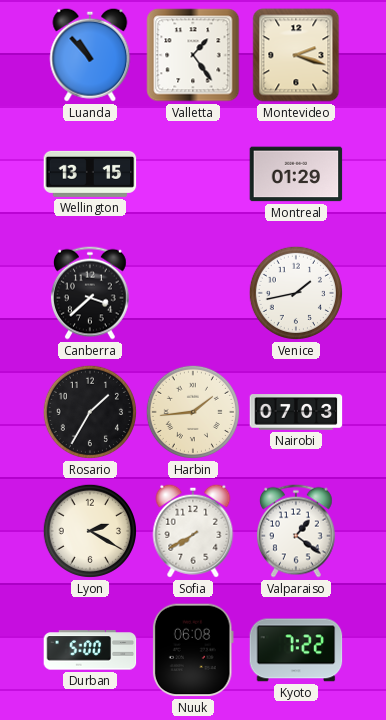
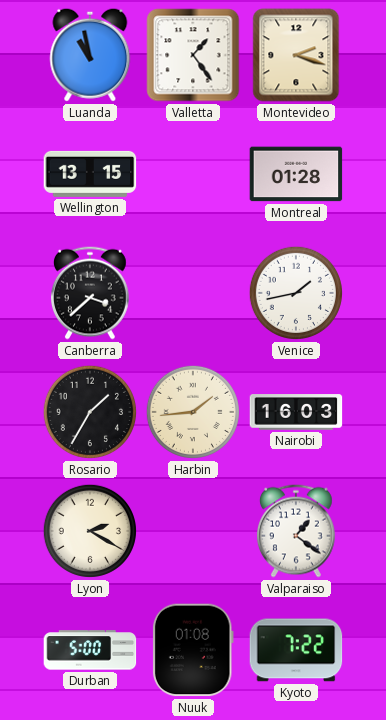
Luanda: 10:53 -> 10:58 (90, 55)
Montreal: 01:29 -> 01:28 (296, 174)
Nairobi: 07:03 -> 16:03 (296, 412)
Sofia: 7:40 -> none (193, 531)
Nuuk: 06:08 -> 01:08 (193, 650)
